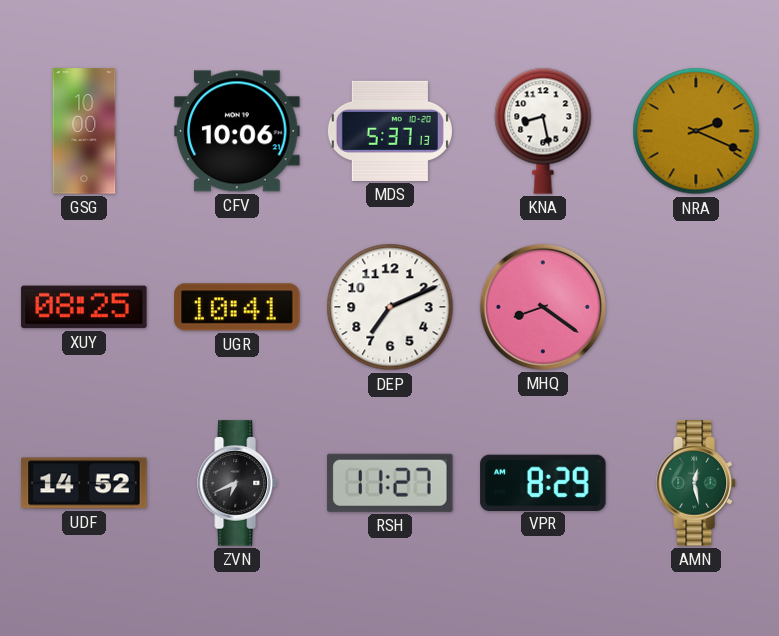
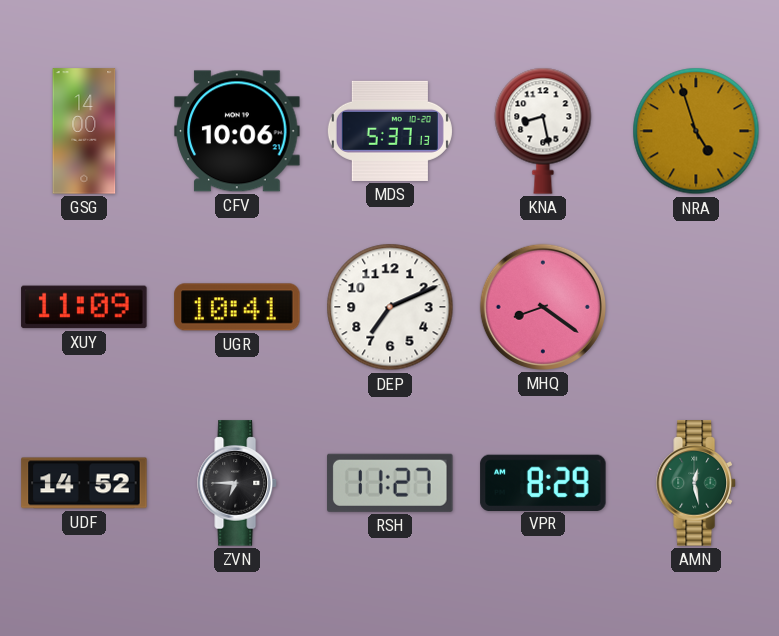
GSG: 10:00 -> 14:00 (84, 131)
NRA: 2:19 -> 4:57 (696, 131)
XUY: 08:25 -> 11:09 (84, 307)
ZVN: 6:41 -> 6:45 (237, 483)
